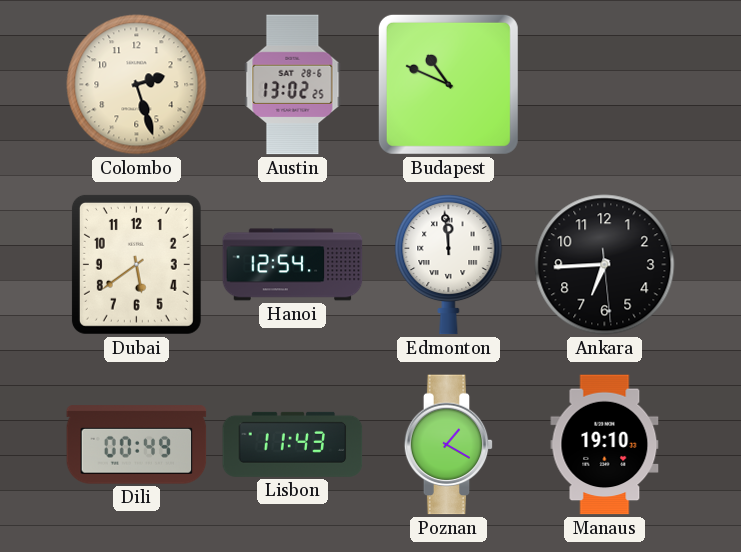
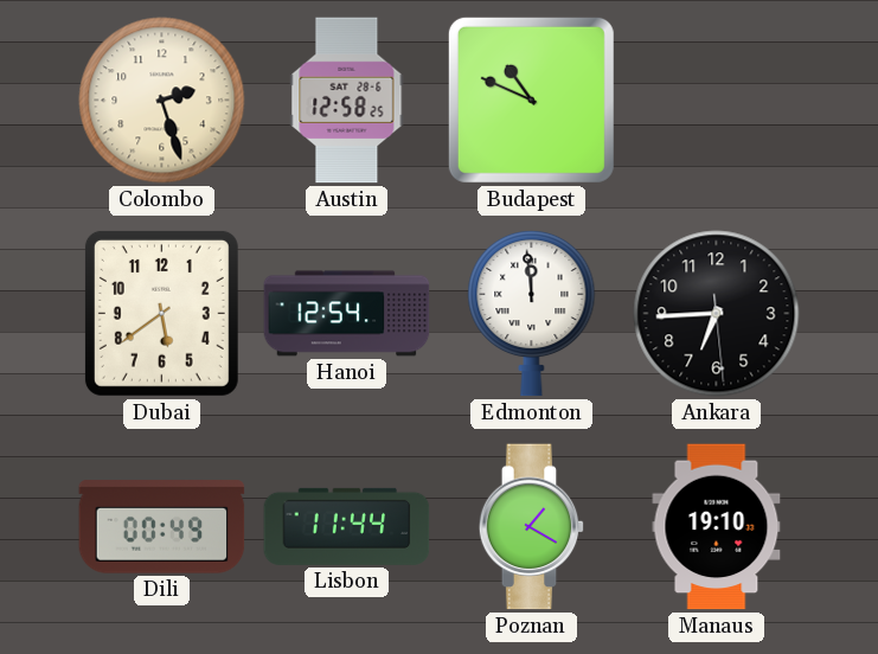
Austin: 13:02 -> 12:58 (347, 101)
Lisbon: 11:43 -> 11:44 (347, 526)
